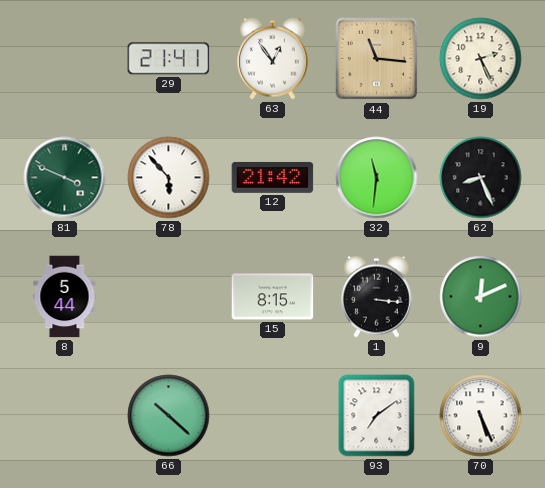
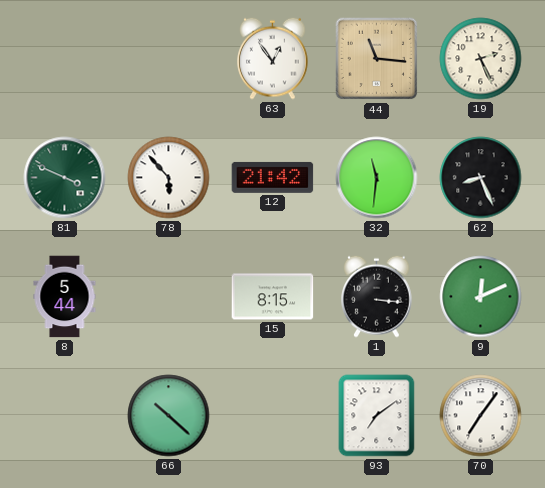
29: 21:41 -> none (169, 59)
70: 5:26 -> 7:06 (481, 416)
